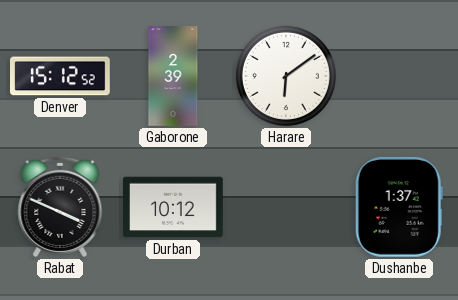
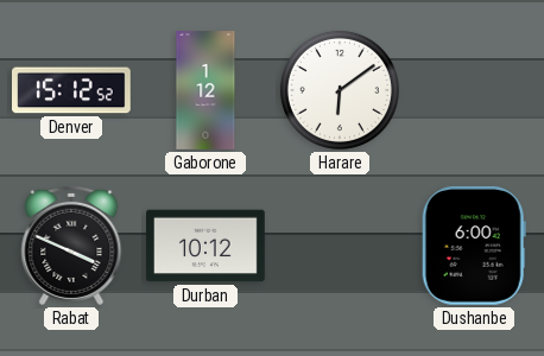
Gaborone: 2:39 -> 1:12 (205, 90)
Dushanbe: 1:37 -> 6:00 (474, 246)
